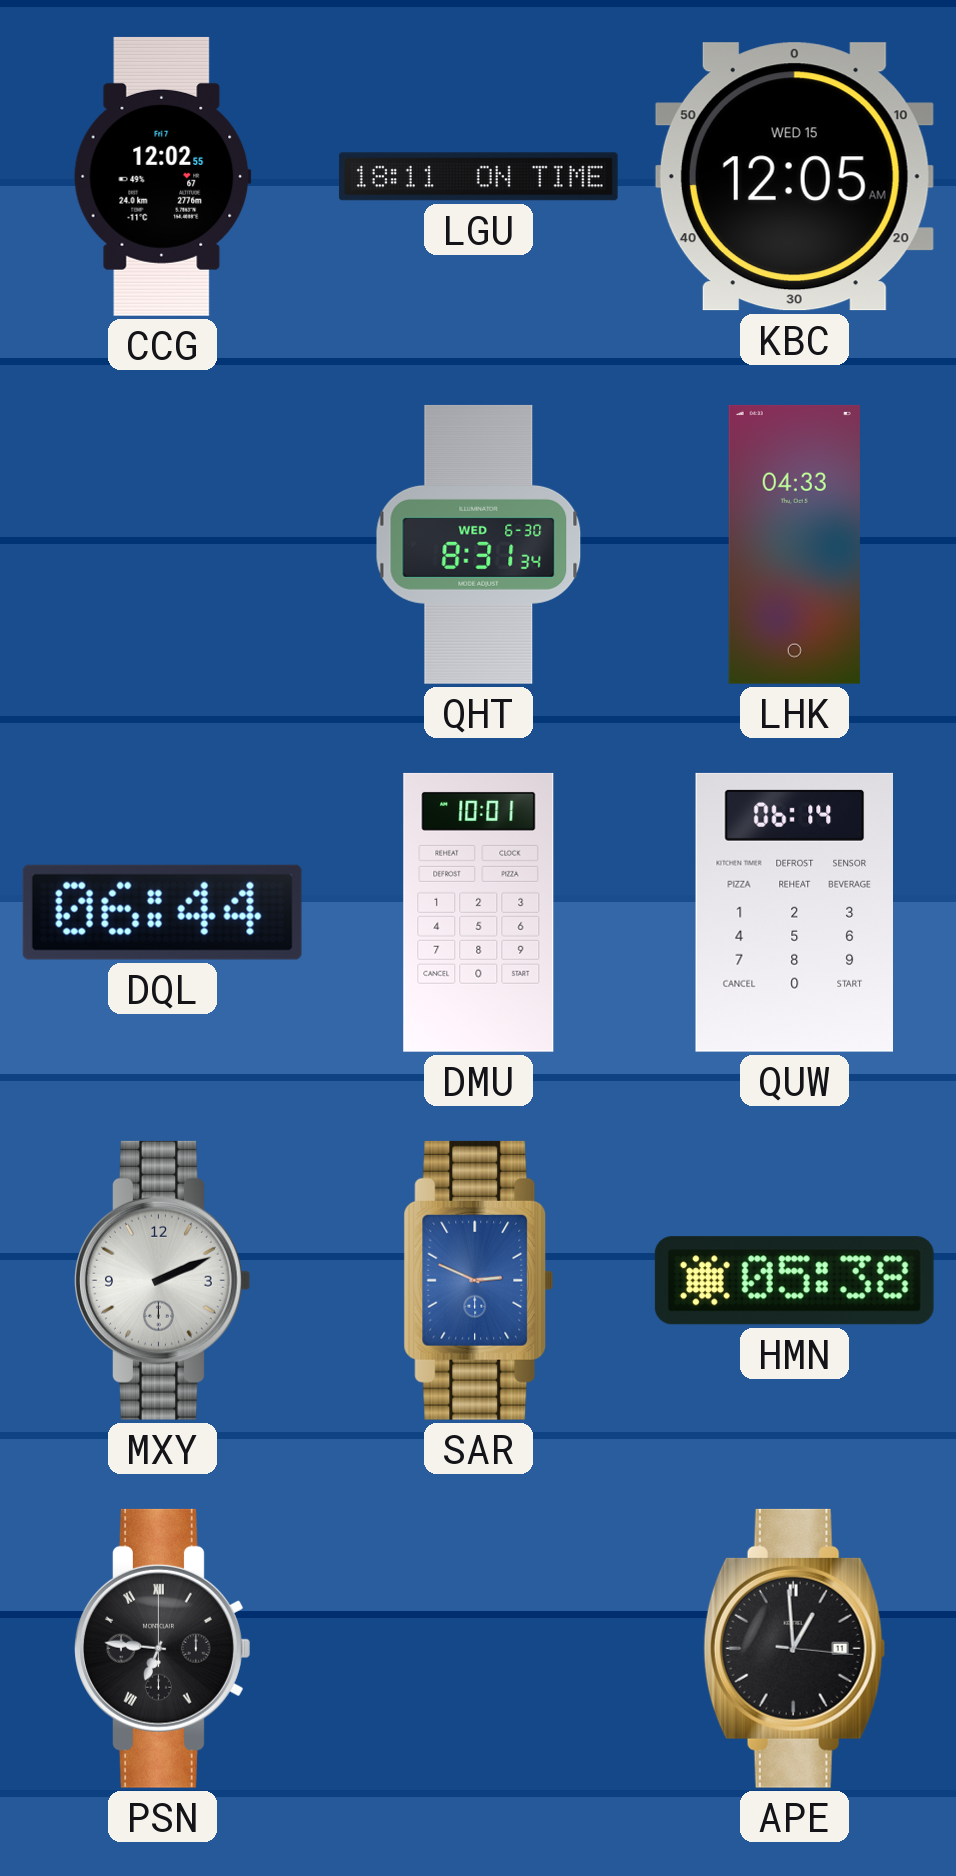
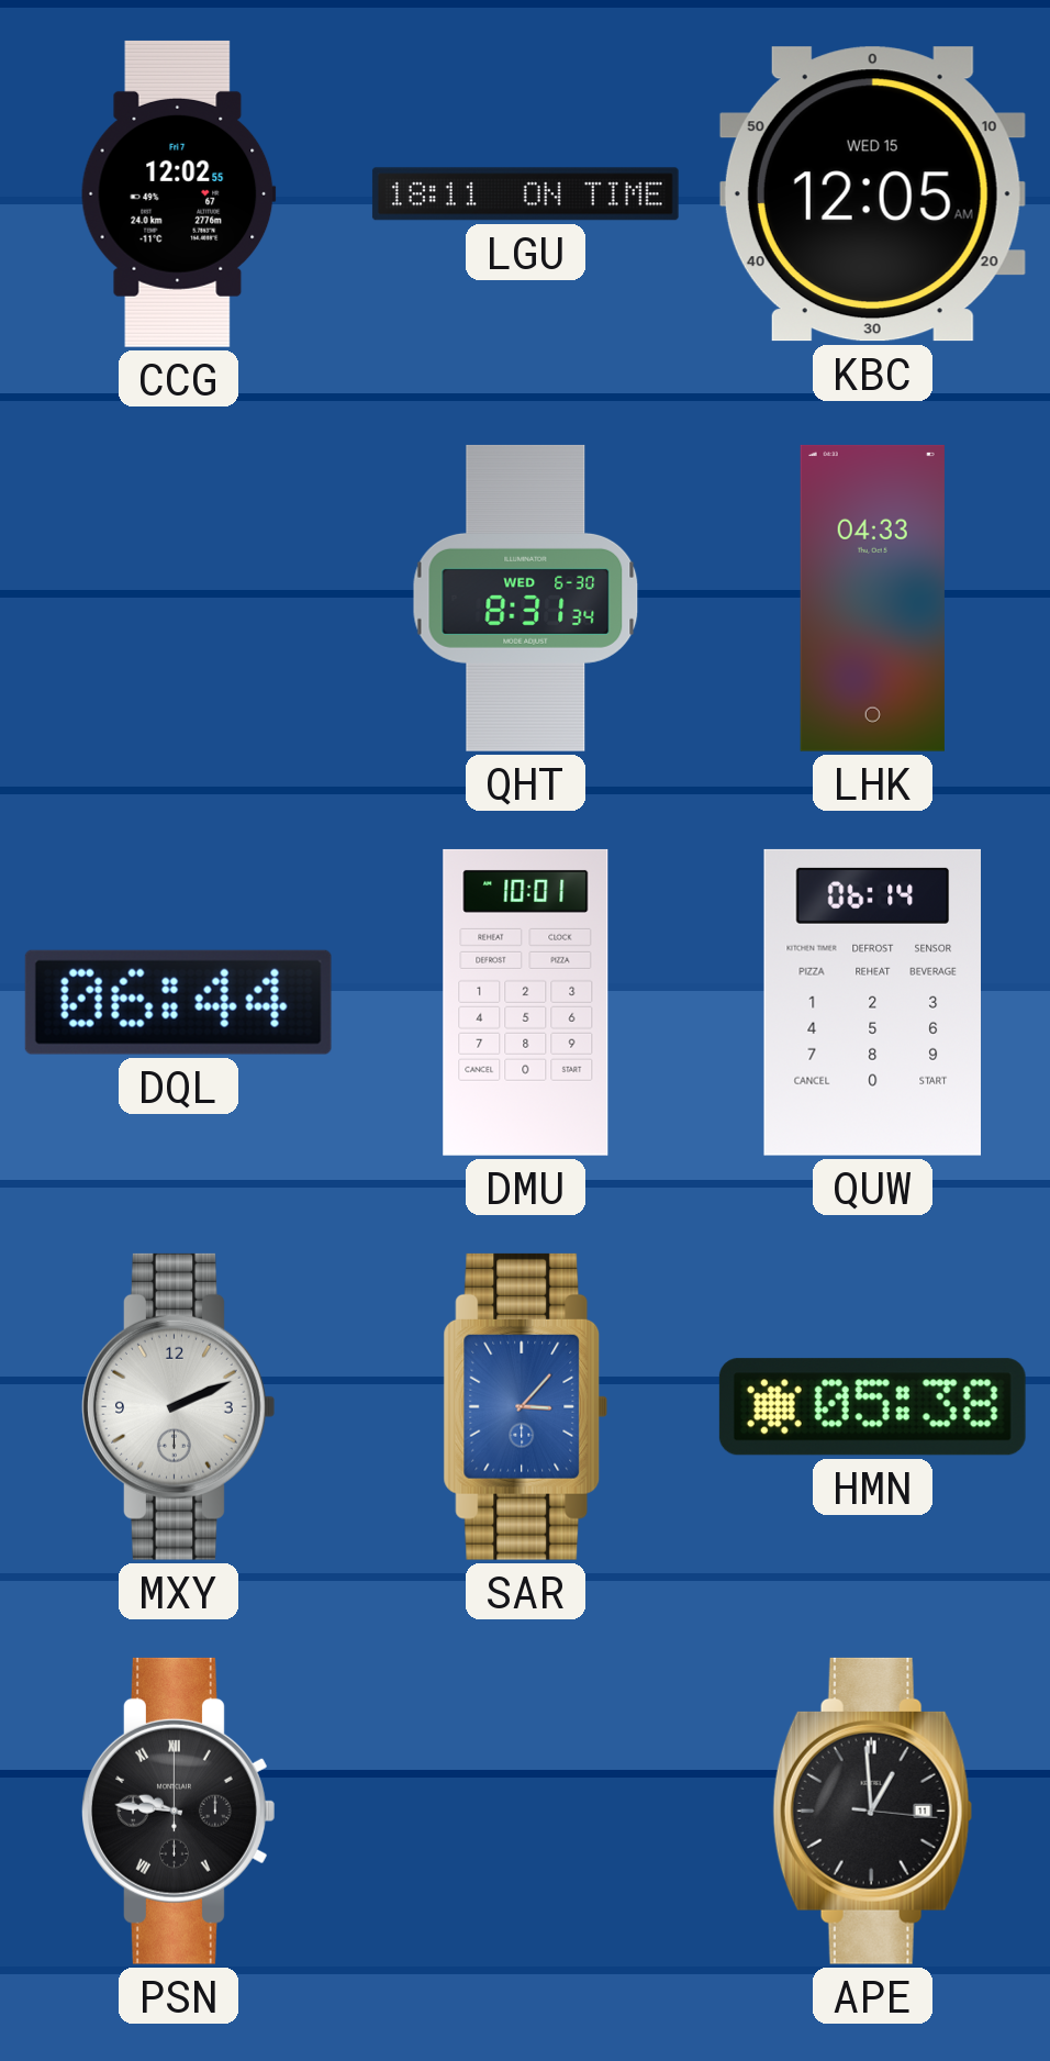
SAR: 2:49 -> 3:07 (526, 1406)
PSN: 6:46 -> 9:46 (179, 1811)
